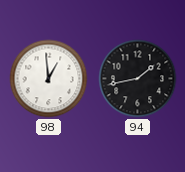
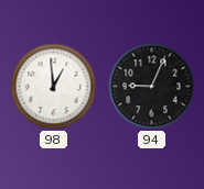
94: 1:43 -> 9:04 (152, 87)
